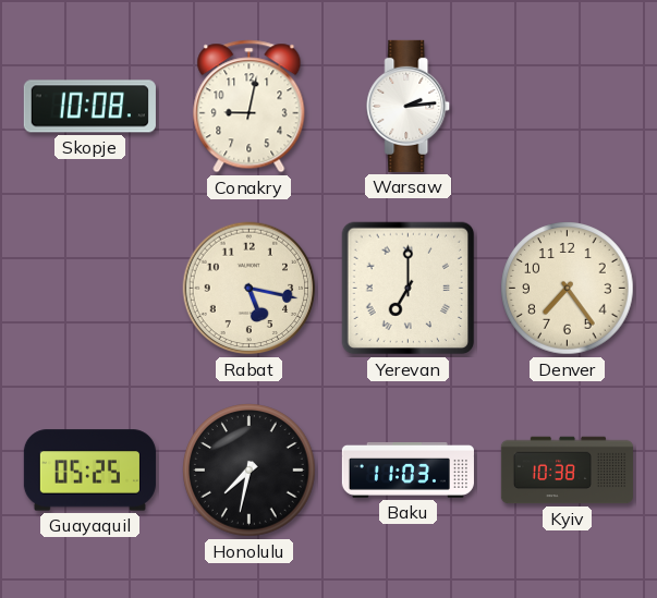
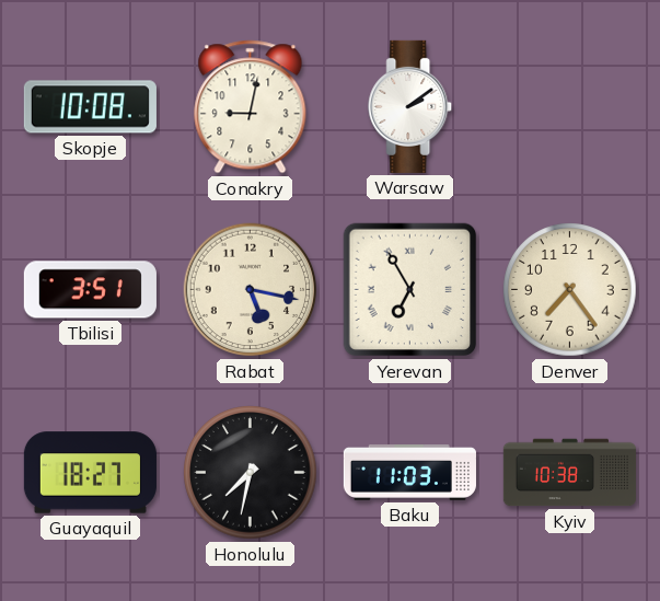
Warsaw: 2:14 -> 2:09 (410, 106)
Tbilisi: none -> 3:51 (90, 290)
Yerevan: 7:00 -> 6:55 (410, 290)
Guayaquil: 05:25 -> 18:27 (90, 473)
